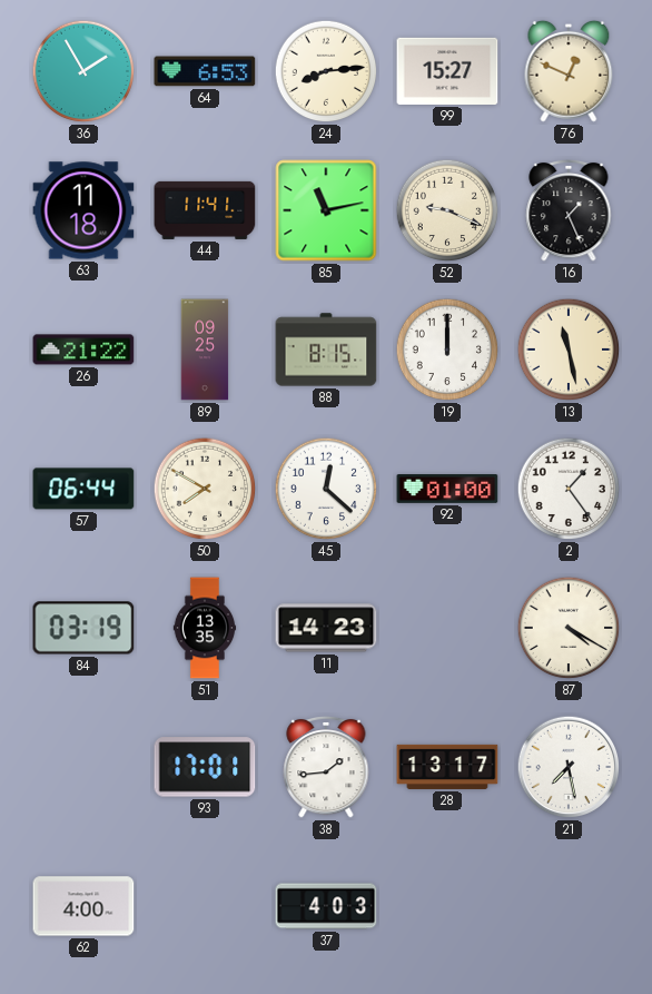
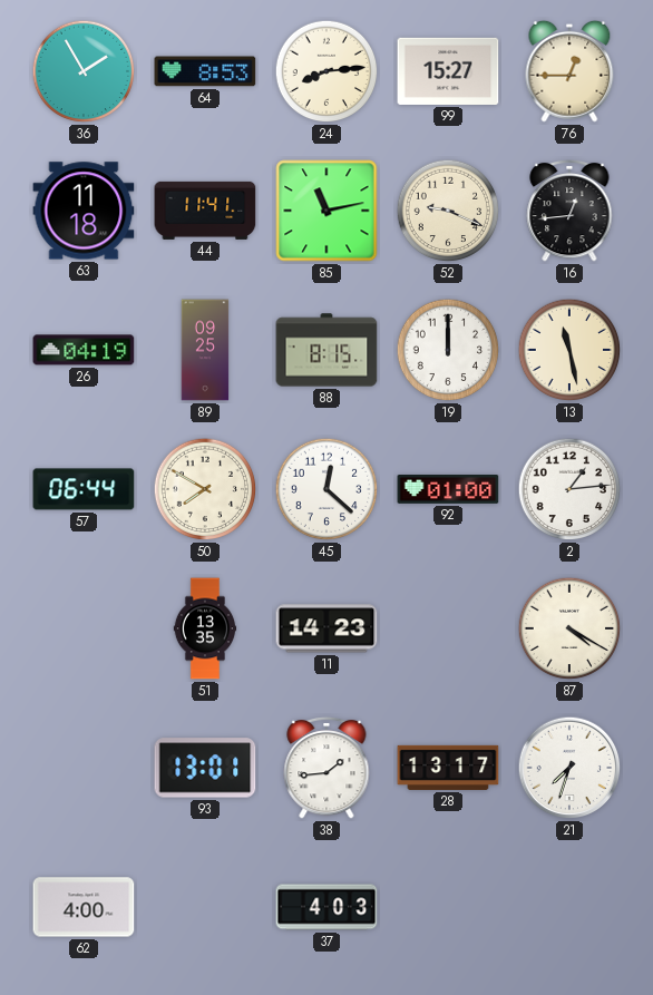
64: 6:53 -> 8:53 (205, 71)
76: 12:49 -> 12:45 (569, 71)
16: 1:26 -> 12:44 (569, 211)
26: 21:22 -> 04:19 (84, 350)
2: 1:24 -> 1:14 (569, 489)
84: 03:19 -> none (83, 628)
93: 17:01 -> 13:01 (205, 768)
21: 7:28 -> 7:33 (569, 768)
